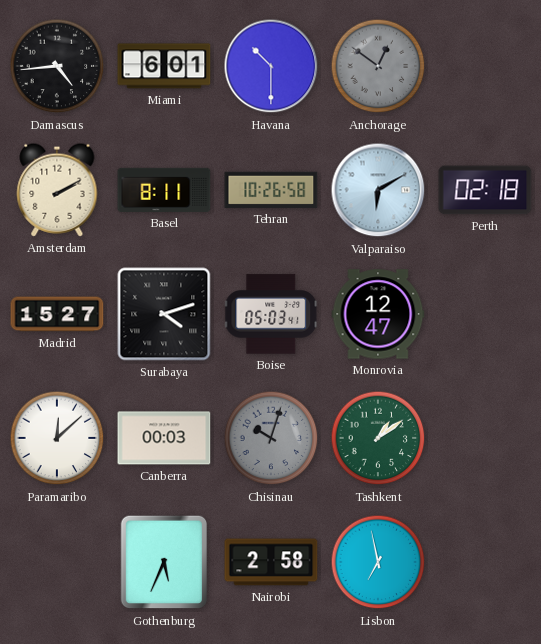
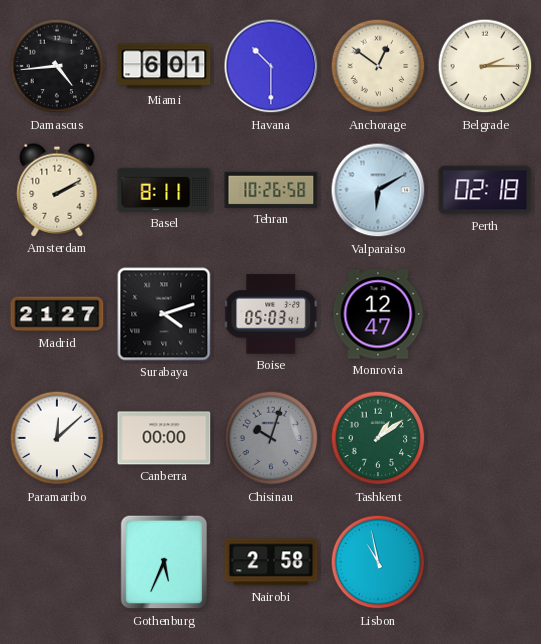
Anchorage dial: grey -> cream (378, 66)
Belgrade: none -> 2:15 (485, 66)
Madrid: 15:27 -> 21:27 (57, 314)
Canberra: 00:03 -> 00:00 (164, 438)
Lisbon: 6:58 -> 10:58 (378, 562)
